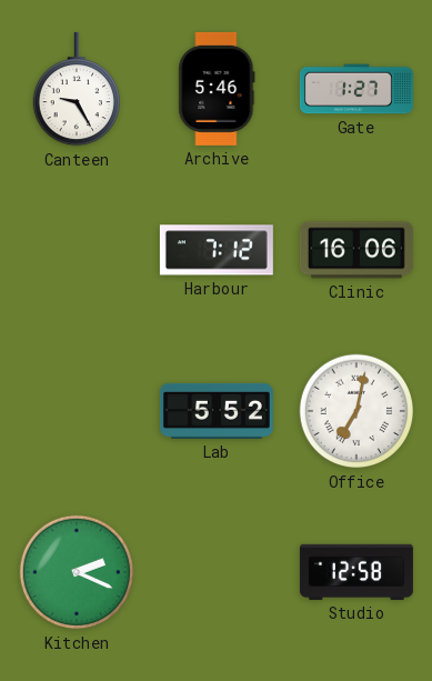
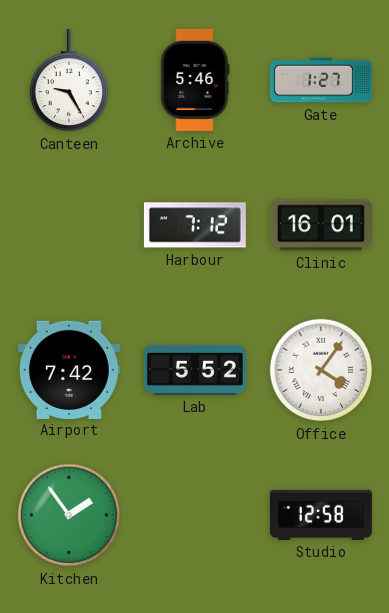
Clinic: 16:06 -> 16:01 (321, 225)
Airport: none -> 7:42 (69, 369)
Office: 7:02 -> 4:06 (321, 370)
Kitchen: 2:19 -> 1:54 (69, 515)
